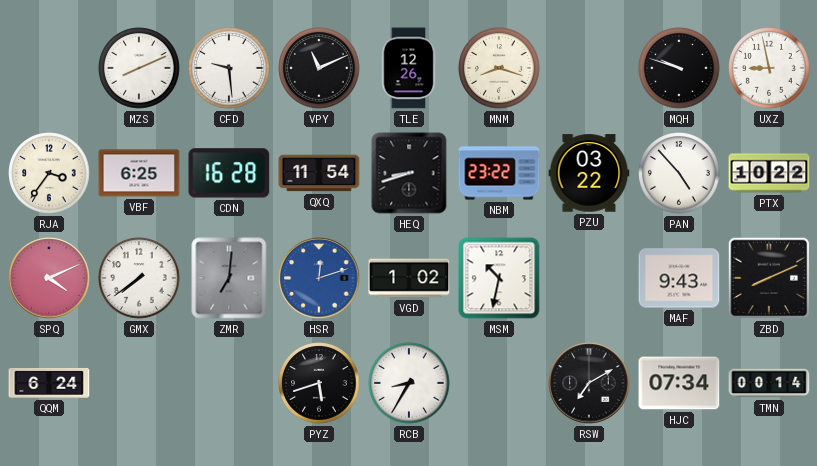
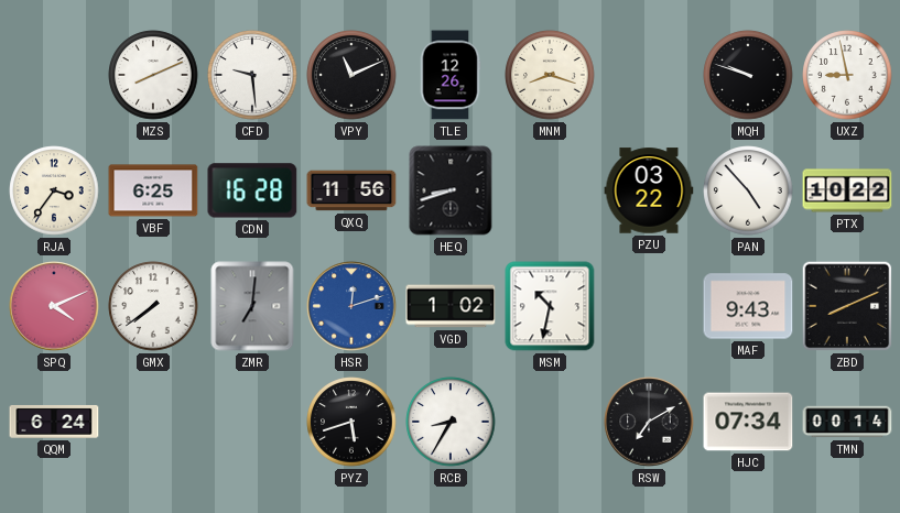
QXQ: 11:54 -> 11:56 (351, 190)
NBM: 23:22 -> none (499, 173)
